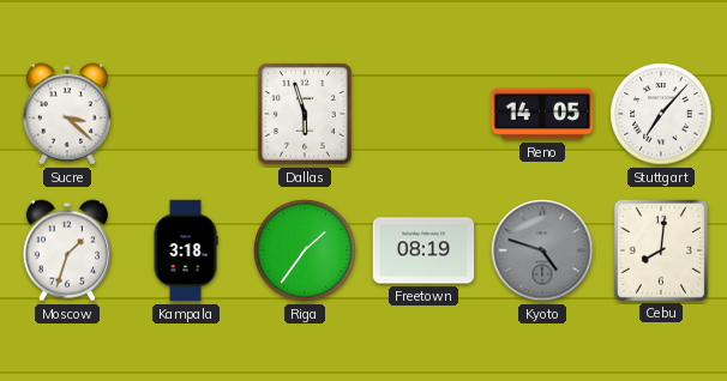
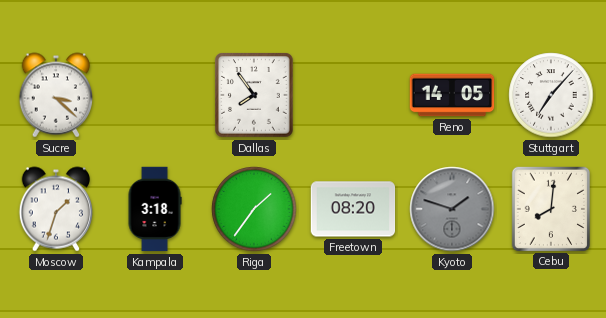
Dallas: 5:57 -> 7:54 (255, 96)
Freetown: 08:19 -> 08:20 (353, 209)
Kyoto: 4:48 -> 1:48 (452, 209)
